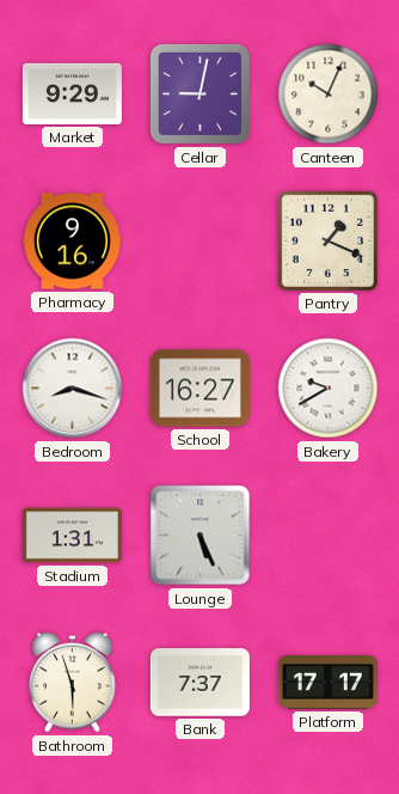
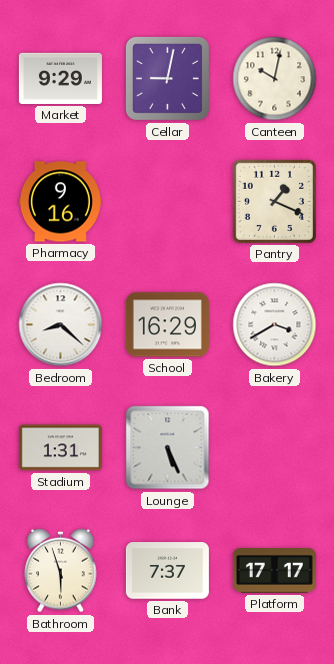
Canteen: 10:04 -> 10:02 (275, 79)
Bedroom: 8:18 -> 8:22 (61, 325)
School: 16:27 -> 16:29 (167, 325)
Bakery: 9:40 -> 3:40 (275, 325)
